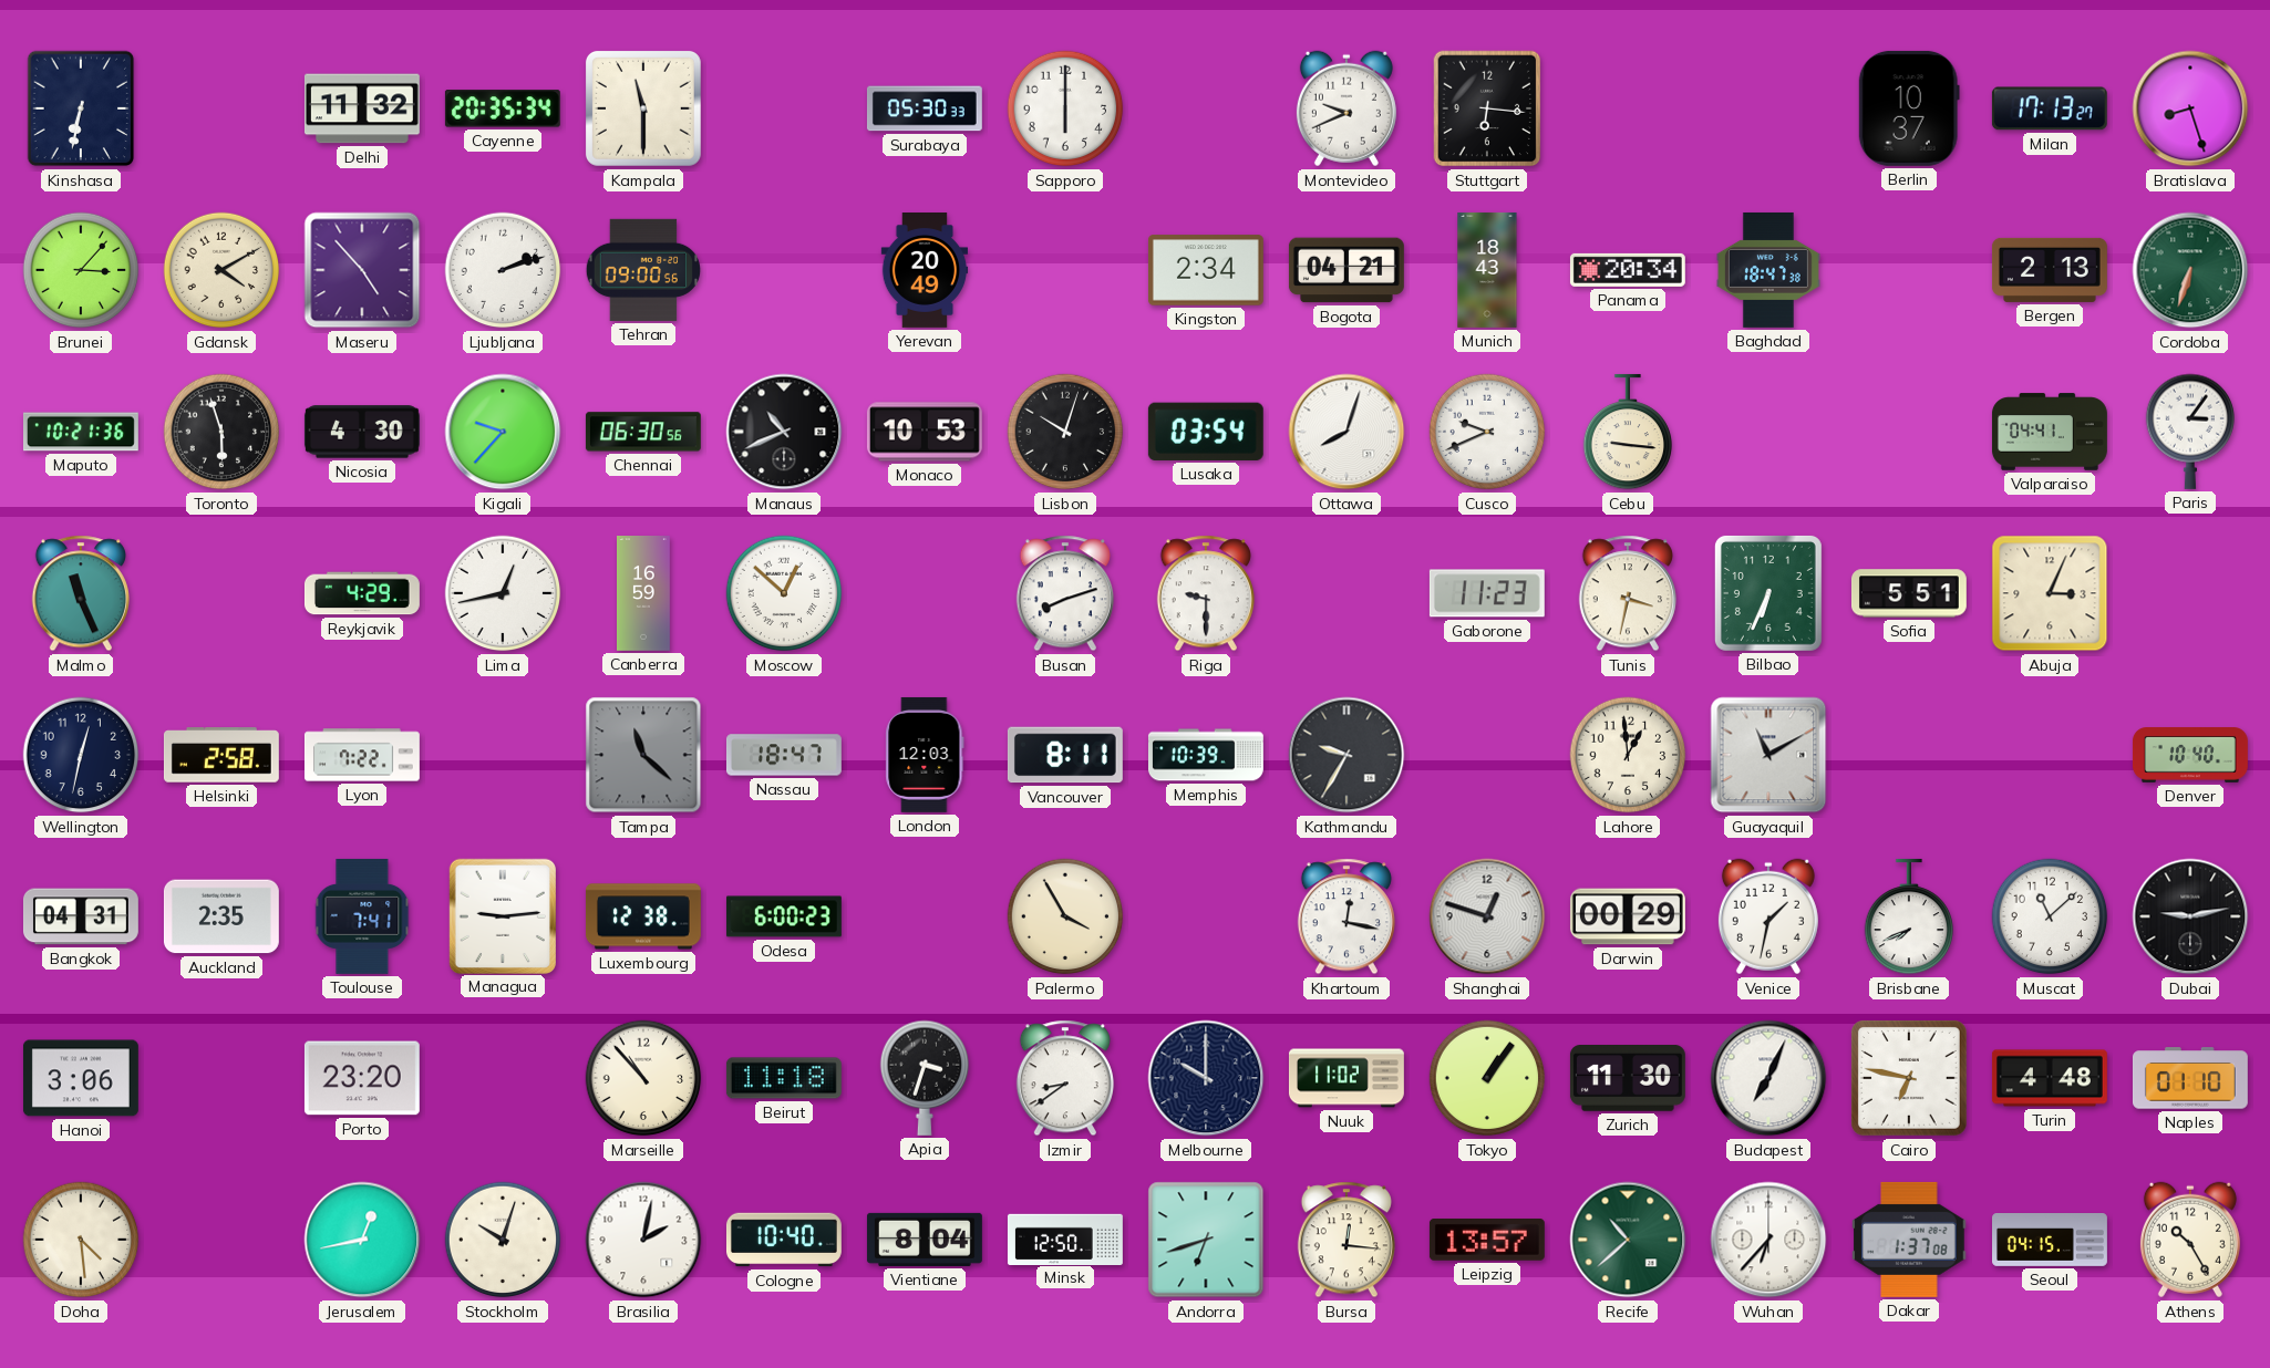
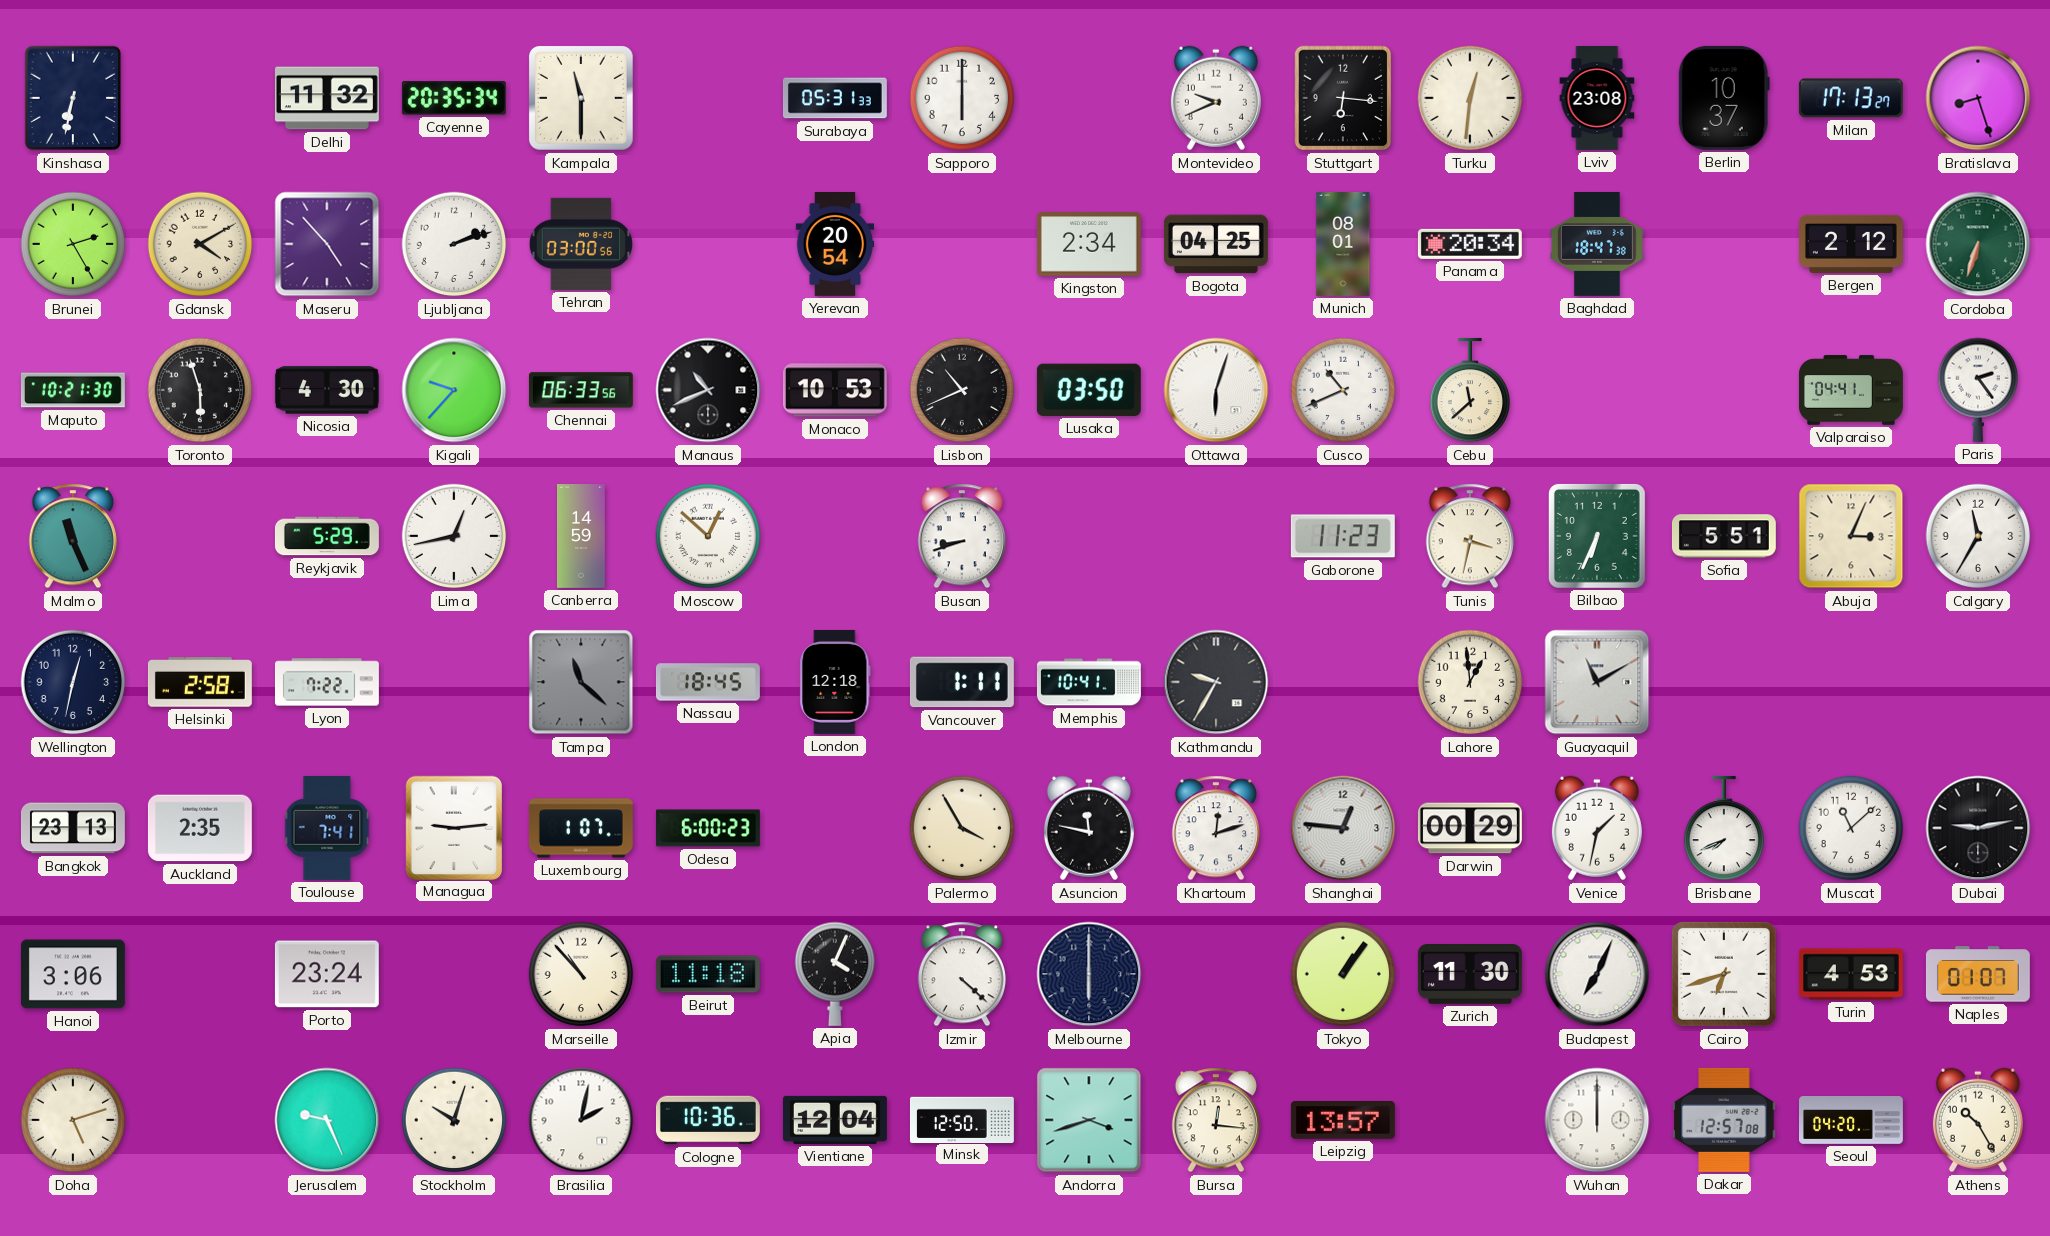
Surabaya: 05:30 -> 05:31 (835, 98)
Turku: none -> 12:31 (1470, 98)
Lviv: none -> 23:08 (1597, 98)
Brunei: 3:07 -> 2:25 (73, 244)
Tehran: 09:00 -> 03:00 (581, 244)
Yerevan: 20:49 -> 20:54 (835, 245)
Bogota: 04:21 -> 04:25 (1216, 244)
Munich: 18:43 -> 08:01 (1343, 244)
Bergen: 2:13 -> 2:12 (1851, 244)
Maputo: 10:21:36 -> 10:21:30 (73, 390)
Chennai: 06:30 -> 06:33 (581, 390)
Lisbon: 10:03 -> 10:41 (962, 390)
Lusaka: 03:54 -> 03:50 (1089, 390)
Ottawa: 8:03 -> 6:03 (1216, 390)
Cusco: 9:41 -> 10:41 (1343, 390)
Cebu: 9:16 -> 11:38 (1469, 390)
Paris: 3:06 -> 2:24 (1977, 390)
Reykjavik: 4:29 -> 5:29 (327, 536)
Canberra: 16:59 -> 14:59 (582, 537)
Busan: 8:12 -> 8:42 (962, 536)
Riga: 9:30 -> none (1206, 593)
Calgary: none -> 11:35 (1978, 536)
Nassau: 18:47 -> 18:45 (708, 682)
London: 12:03 -> 12:18 (835, 682)
Vancouver: 8:11 -> 1:11 (962, 682)
Memphis: 10:39 -> 10:41 (1089, 682)
Denver: 10:40 -> none (2190, 755)
Bangkok: 04:31 -> 23:13 (73, 828)
Luxembourg: 12:38 -> 1:07 (581, 828)
Asuncion: none -> 11:47 (1089, 828)
Khartoum: 12:17 -> 12:12 (1216, 828)
Shanghai: 12:48 -> 12:46 (1343, 828)
Porto: 23:20 -> 23:24 (327, 974)
Apia: 3:33 -> 4:04 (834, 974)
Izmir: 8:39 -> 4:22 (962, 974)
Melbourne: 10:00 -> 6:00 (1089, 974)
Nuuk: 11:02 -> none (1346, 1078)
Cairo: 6:47 -> 6:42 (1724, 974)
Turin: 4:48 -> 4:53 (1851, 974)
Naples: 01:10 -> 01:07 (1978, 974)
Doha: 4:29 -> 5:12 (73, 1120)
Jerusalem: 12:43 -> 9:26 (327, 1120)
Cologne: 10:40 -> 10:36 (708, 1120)
Vientiane: 8:04 -> 12:04 (835, 1120)
Andorra: 6:42 -> 3:42 (1089, 1120)
Recife: 10:38 -> none (1628, 1240)
Wuhan: 6:37 -> 12:00 (1597, 1120)
Dakar: 1:37 -> 12:57 (1724, 1120)
Seoul: 04:15 -> 04:20 (1852, 1121)
